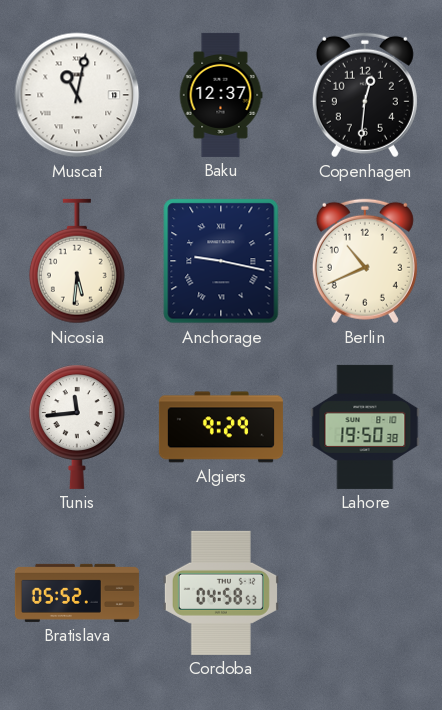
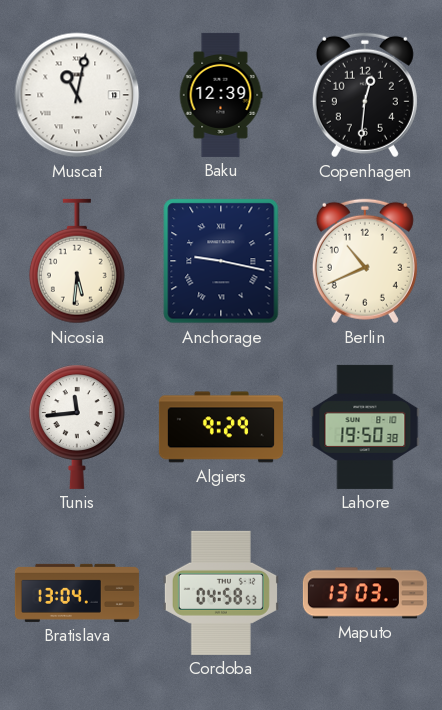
Baku: 12:37 -> 12:39 (221, 95)
Bratislava: 05:52 -> 13:04 (77, 593)
Maputo: none -> 13:03 (365, 593)
